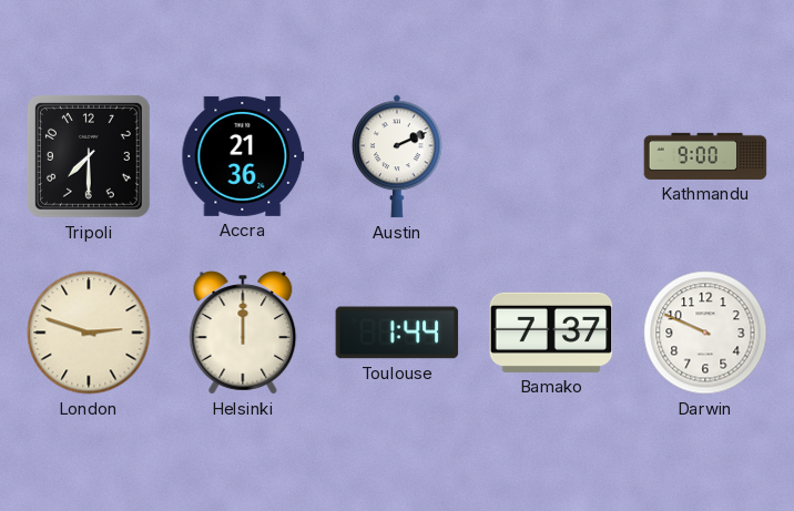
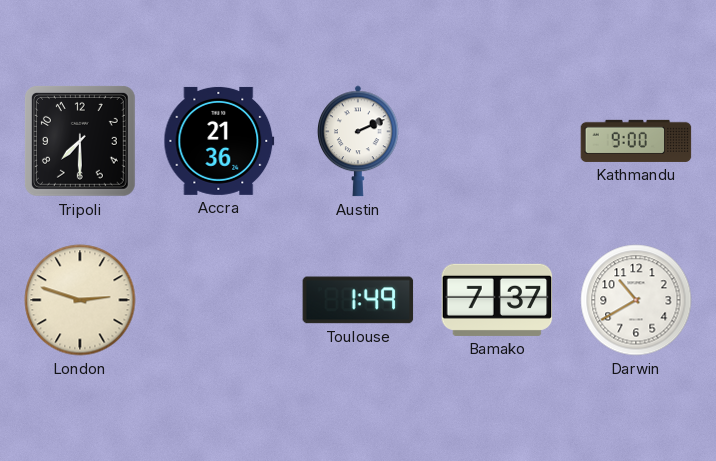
Helsinki: 12:00 -> none (243, 333)
Toulouse: 1:44 -> 1:49 (358, 300)
Darwin: 9:49 -> 10:40 (636, 300)
